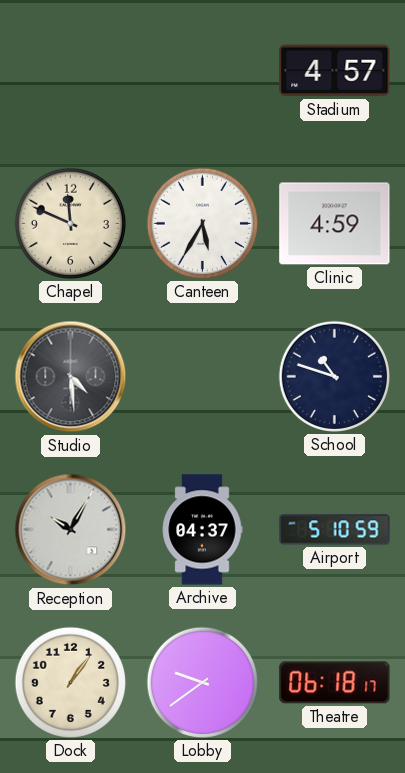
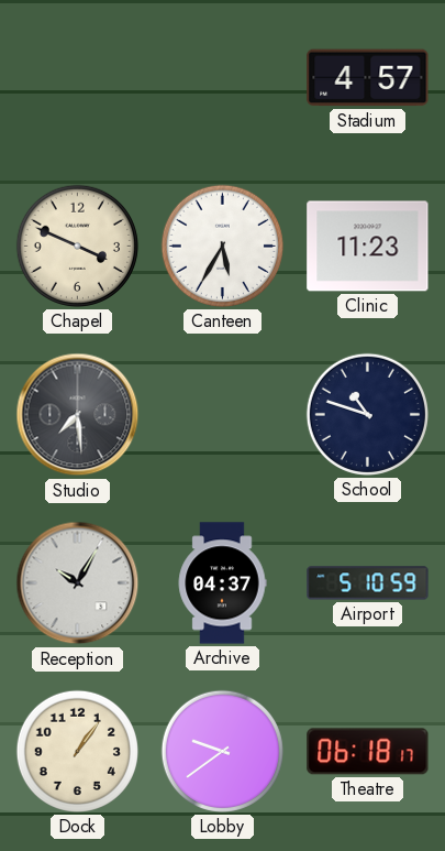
Chapel: 11:49 -> 3:49 (77, 246)
Clinic: 4:59 -> 11:23 (368, 247)
Studio: 4:29 -> 7:29 (78, 415)
